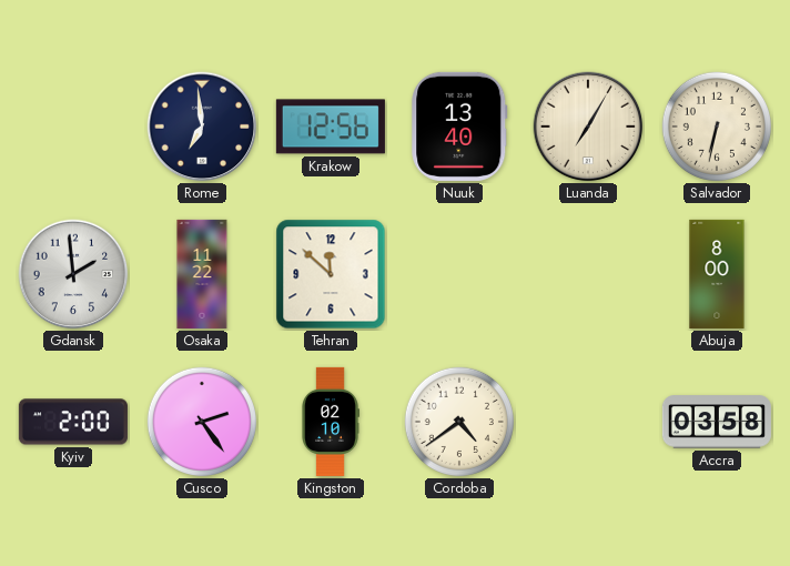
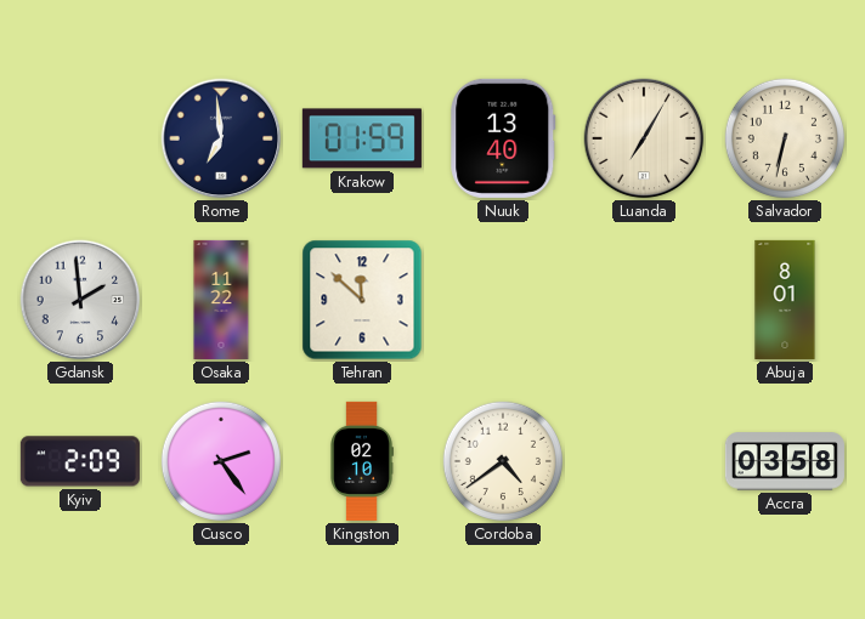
Krakow: 12:56 -> 01:59 (362, 138)
Abuja: 8:00 -> 8:01 (785, 300)
Kyiv: 2:00 -> 2:09 (80, 461)
